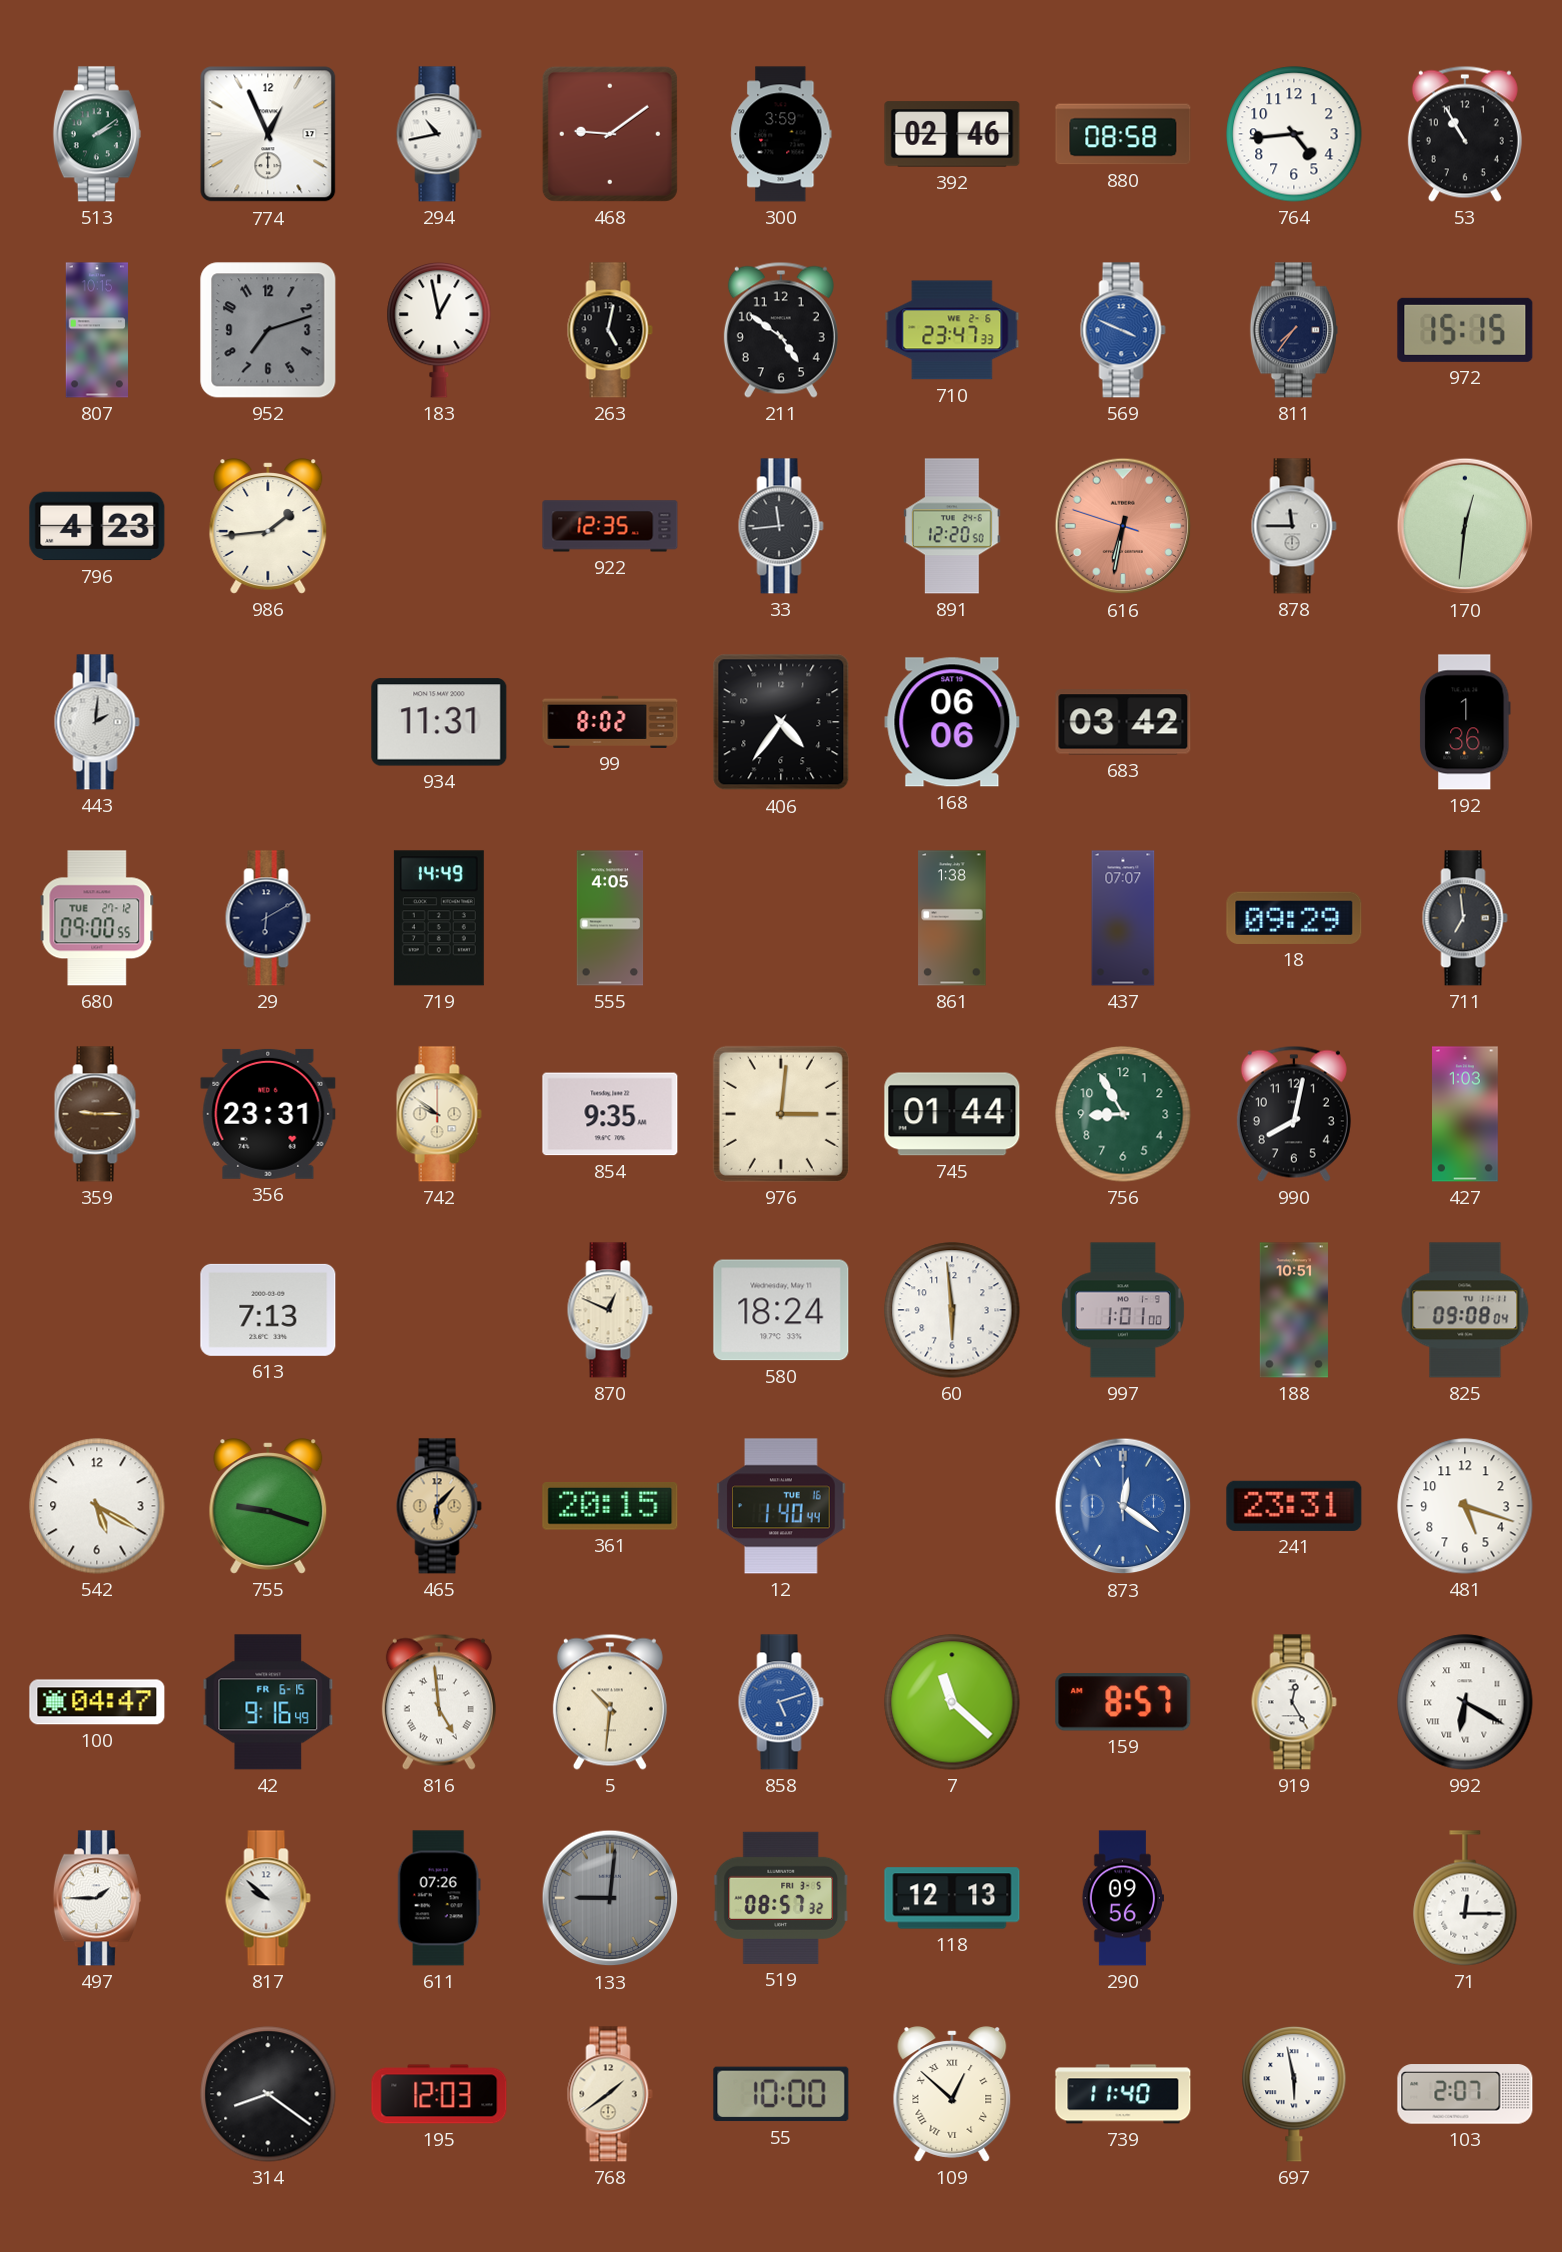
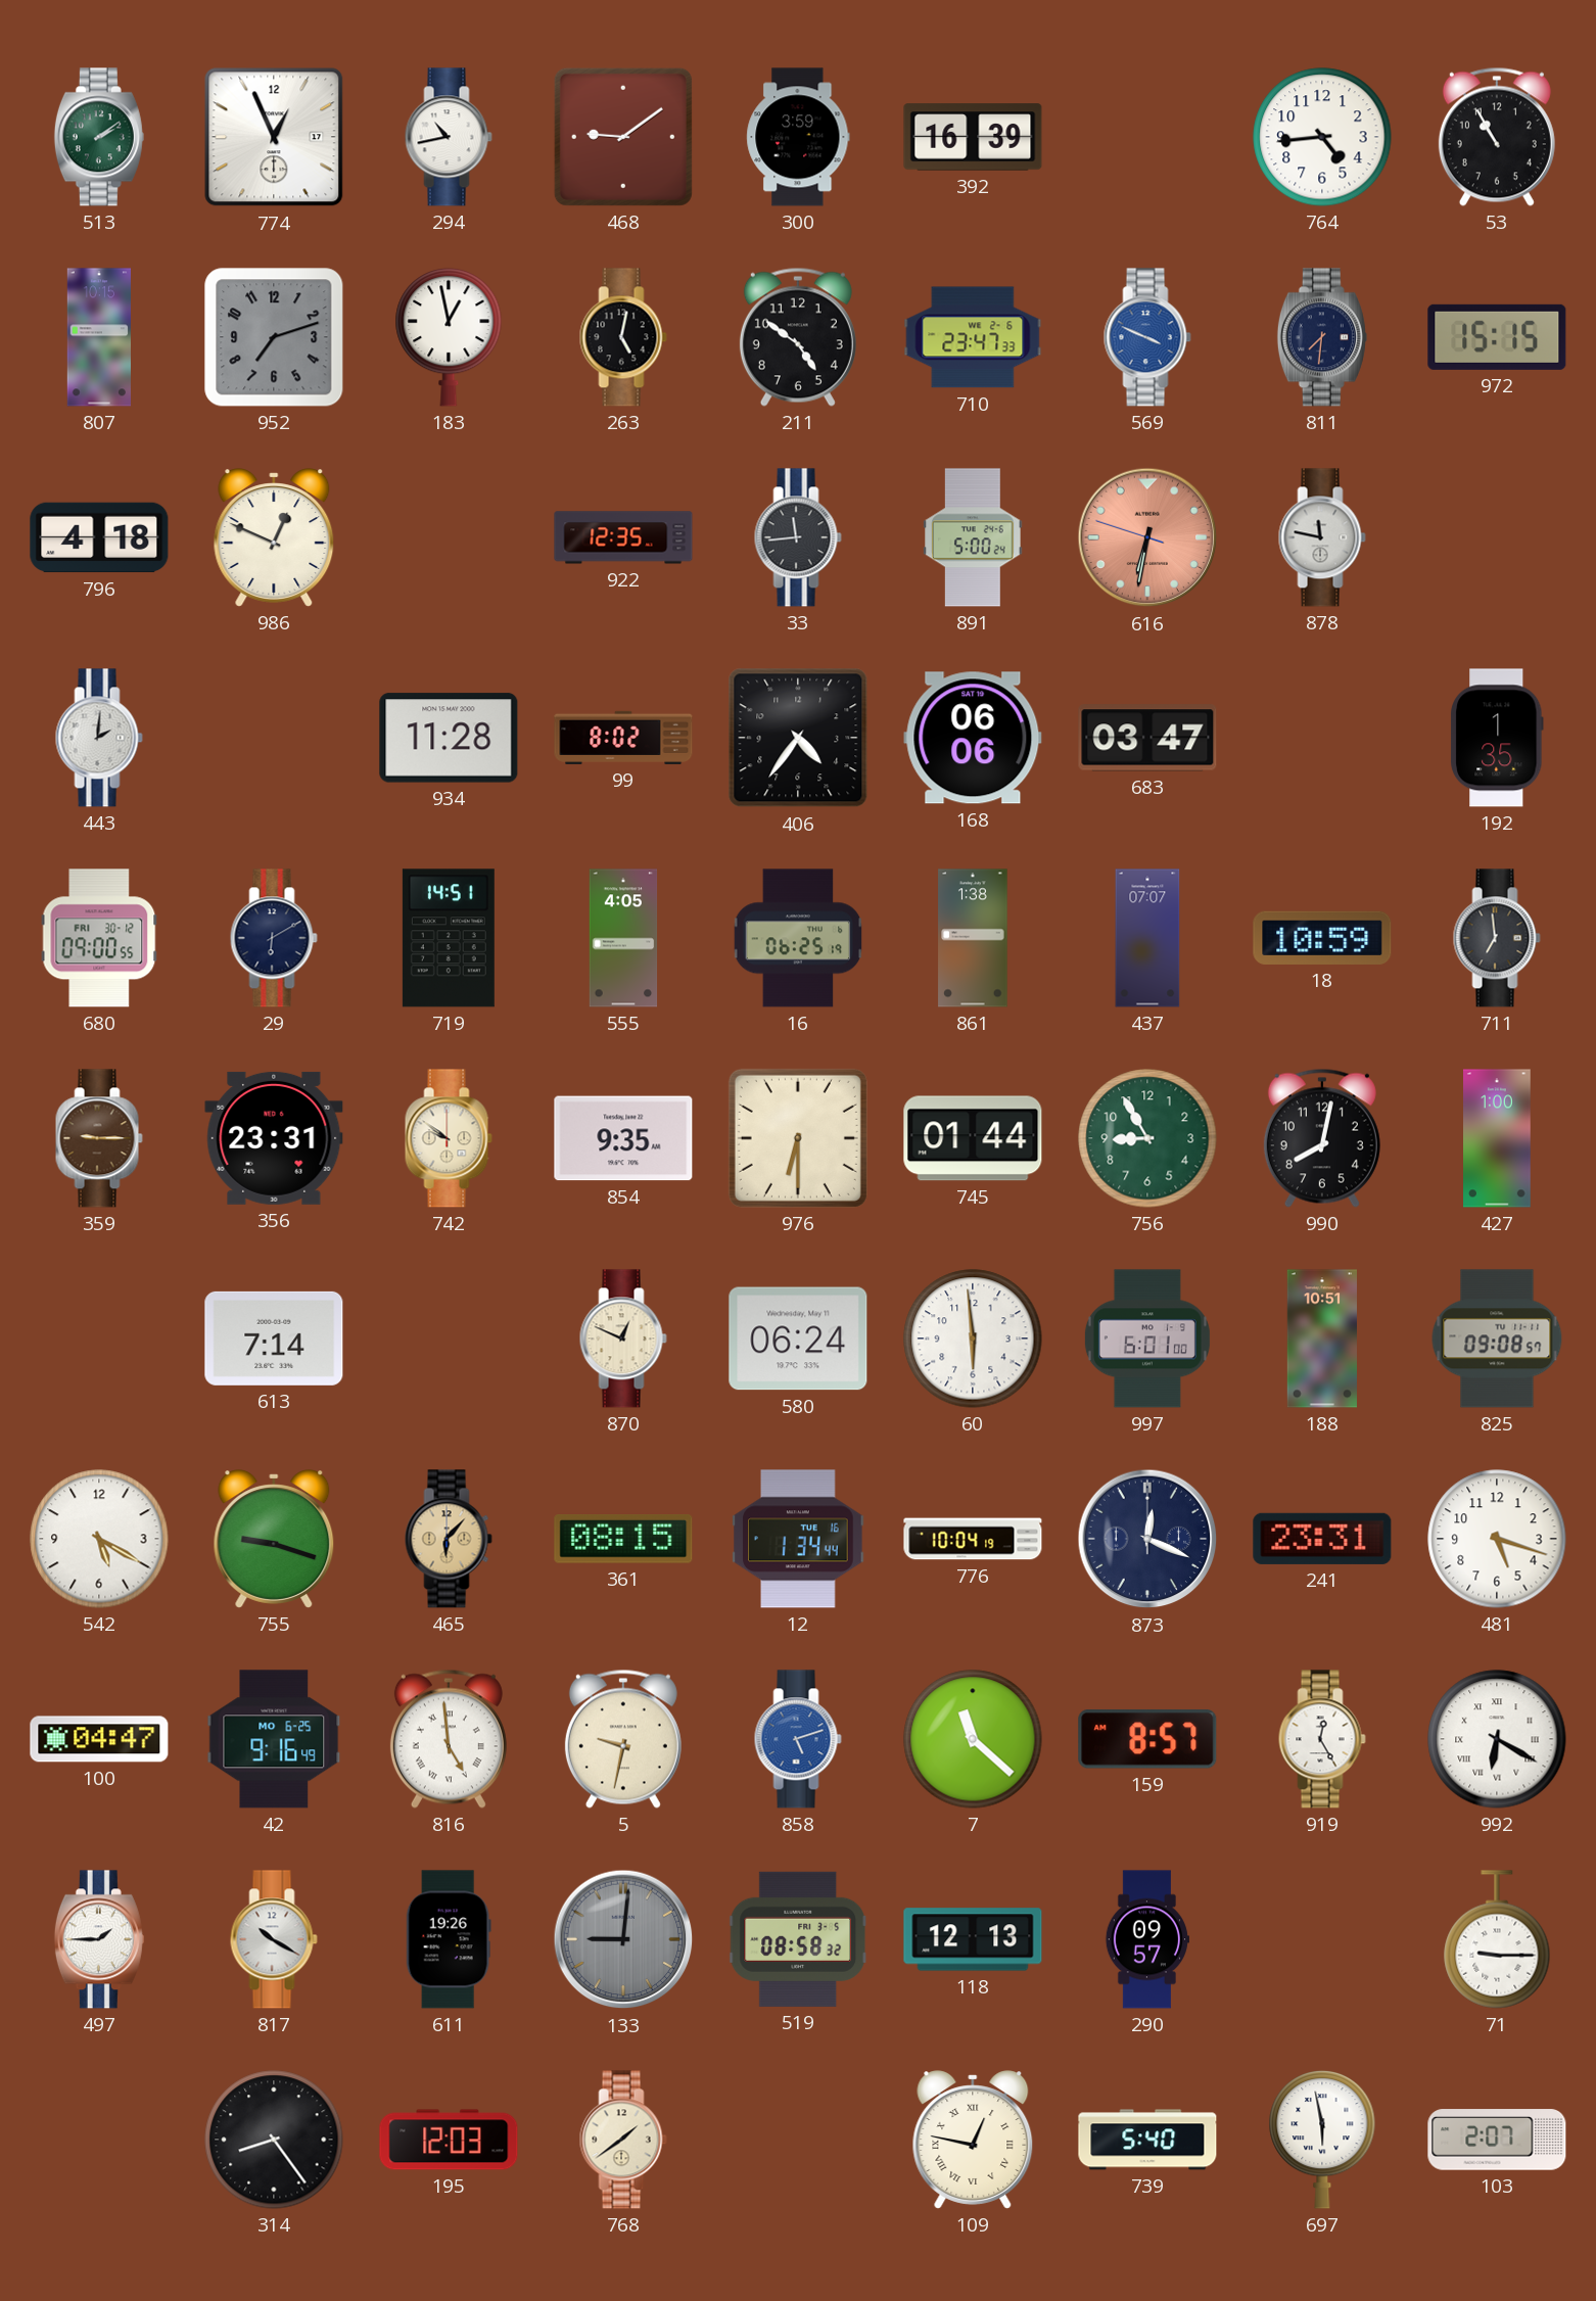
392: 02:46 -> 16:39 (973, 137)
880: 08:58 -> none (1123, 134)
811: 7:36 -> 7:31 (1322, 337)
796: 4:23 -> 4:18 (99, 537)
986: 1:44 -> 12:49 (274, 537)
891: 12:20 -> 5:00 (973, 537)
878: 11:45 -> 11:47 (1322, 537)
170: 12:31 -> none (1465, 526)
934: 11:31 -> 11:28 (449, 738)
683: 03:42 -> 03:47 (1147, 738)
192: 1:36 -> 1:35 (1498, 738)
680 date: TUE 27-12 -> FRI 30-12 (99, 938)
719: 14:49 -> 14:51 (449, 938)
16: none -> 06:25 (798, 938)
18: 09:29 -> 10:59 (1322, 938)
976: 3:01 -> 6:30 (798, 1138)
427: 1:03 -> 1:00 (1498, 1138)
613: 7:13 -> 7:14 (274, 1339)
580: 18:24 -> 06:24 (798, 1339)
997: 1:01 -> 6:01 (1147, 1339)
825: 09:08:04 -> 09:08:57 (1497, 1339)
361: 20:15 -> 08:15 (623, 1540)
12: 1:40 -> 1:34 (798, 1539)
776: none -> 10:04 (973, 1539)
873: 12:21 -> 12:19 (1147, 1539)
873 dial: blue -> navy (1147, 1539)
42 date: FR 6-15 -> MO 6-25 (274, 1739)
5: 10:31 -> 9:32 (623, 1739)
817: 9:52 -> 10:20 (274, 1939)
611: 07:26 -> 19:26 (449, 1939)
519: 08:57 -> 08:58 (797, 1939)
290: 09:56 -> 09:57 (1147, 1939)
71: 12:15 -> 9:15 (1497, 1939)
314: 8:21 -> 8:24 (274, 2140)
55: 10:00 -> none (781, 2094)
109: 12:52 -> 12:47 (973, 2140)
739: 11:40 -> 5:40 (1147, 2140)
